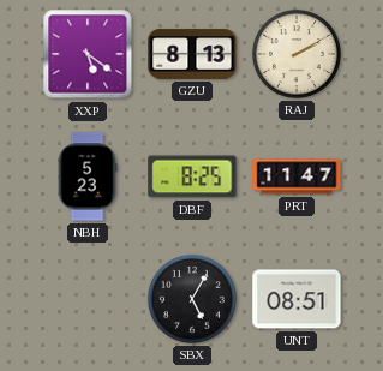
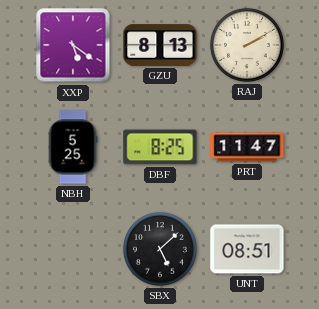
NBH: 5:23 -> 5:25 (73, 147)
SBX: 5:05 -> 5:08 (160, 249)
